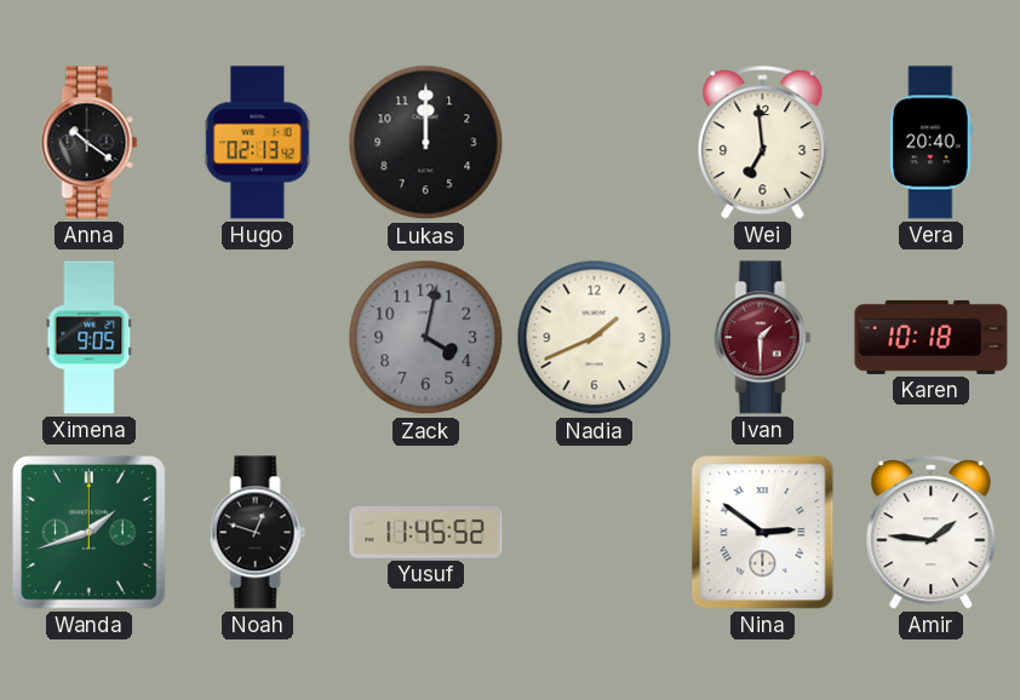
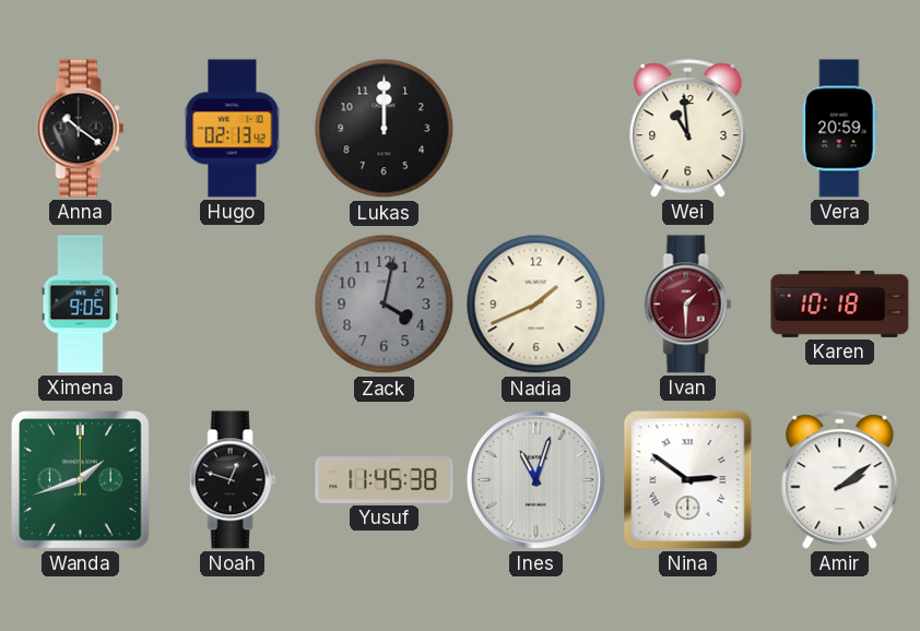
Wei: 6:59 -> 10:59 (688, 129)
Vera: 20:40 -> 20:59 (840, 129)
Yusuf: 11:45:52 -> 11:45:38 (385, 480)
Ines: none -> 11:03 (536, 480)
Amir: 1:46 -> 2:09 (840, 480)
